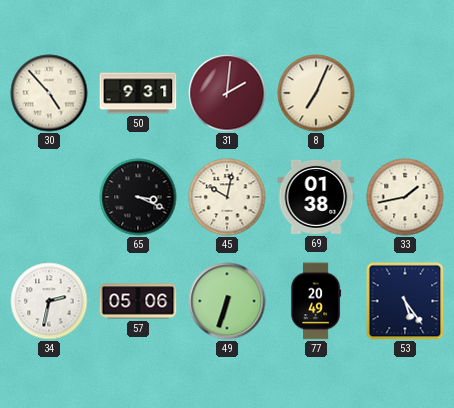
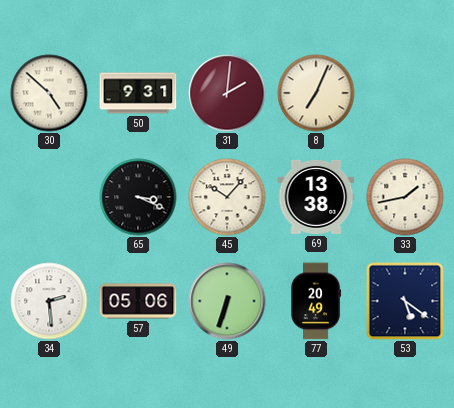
30: 4:53 -> 4:52 (49, 93)
45: 10:02 -> 10:07 (227, 197)
69: 01:38 -> 13:38 (316, 197)
34: 2:32 -> 2:29 (49, 301)
53: 5:24 -> 5:21 (405, 301)
